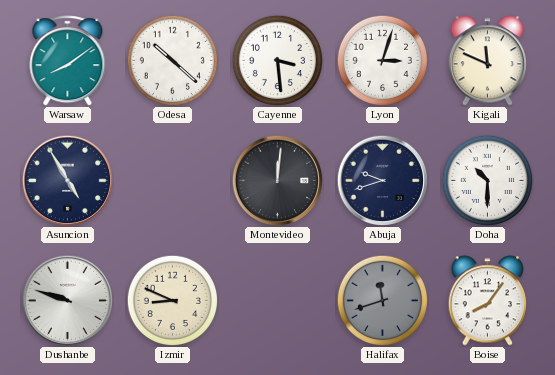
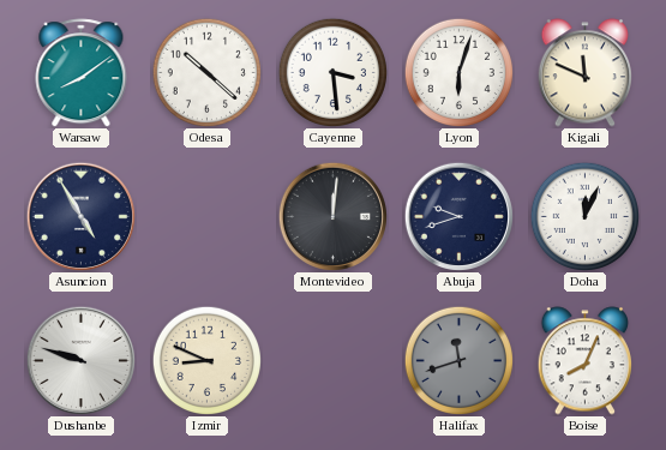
Lyon: 3:03 -> 6:03 (458, 72)
Doha: 10:30 -> 12:04 (584, 216)
Boise: 8:06 -> 8:04 (584, 361)
